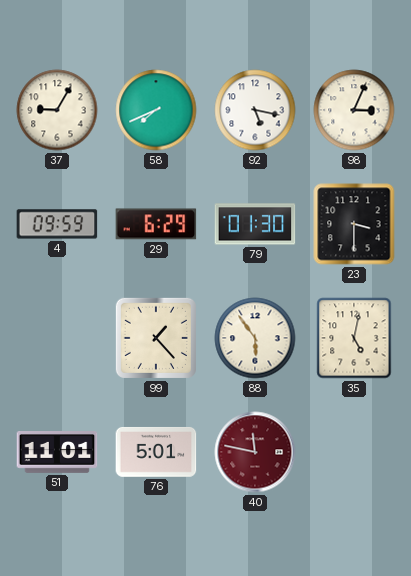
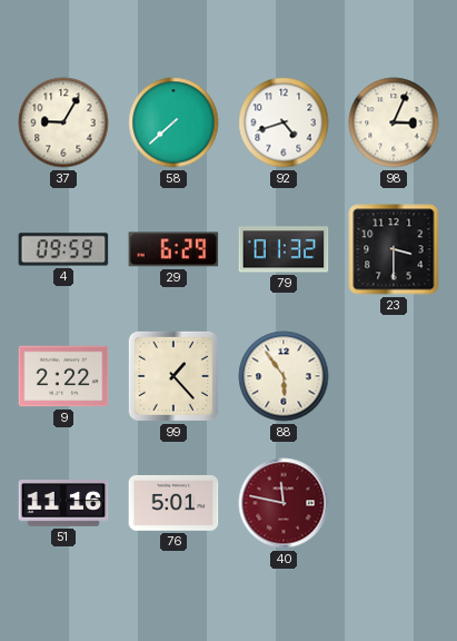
58: 7:41 -> 7:38 (173, 122)
92: 5:17 -> 4:42 (284, 122)
79: 01:30 -> 01:32 (284, 249)
9: none -> 2:22 (63, 376)
35: 5:02 -> none (354, 338)
51: 11:01 -> 11:16 (63, 504)
